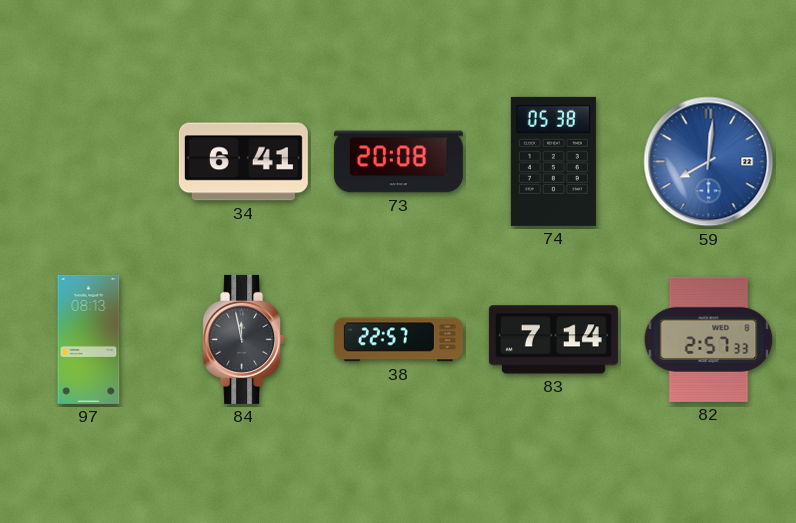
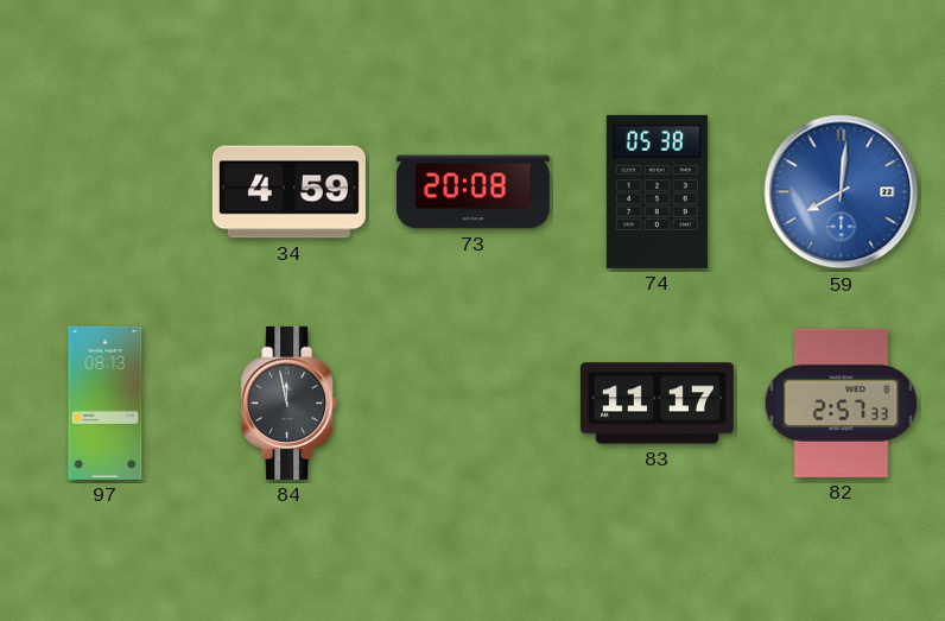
34: 6:41 -> 4:59 (288, 192)
38: 22:57 -> none (398, 340)
83: 7:14 -> 11:17 (657, 404)
